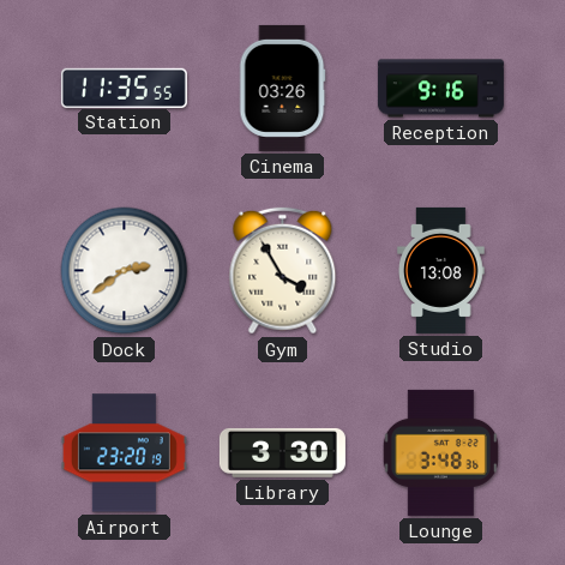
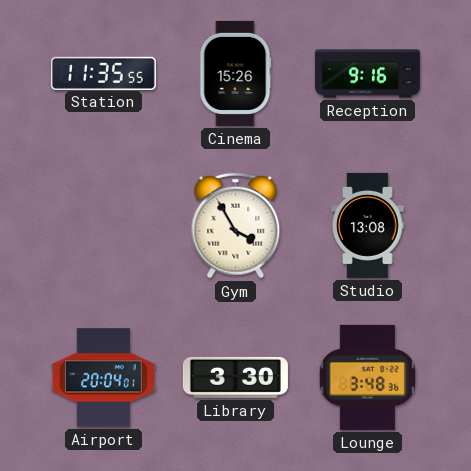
Cinema: 03:26 -> 15:26 (235, 73)
Dock: 2:39 -> none (125, 271)
Airport: 23:20 -> 20:04 (103, 378)
